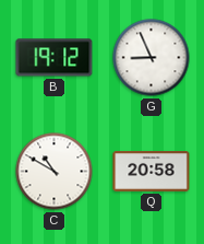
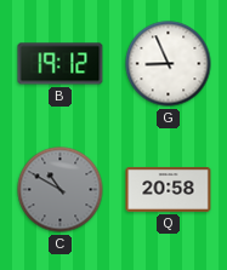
C dial: white -> grey (61, 190)
